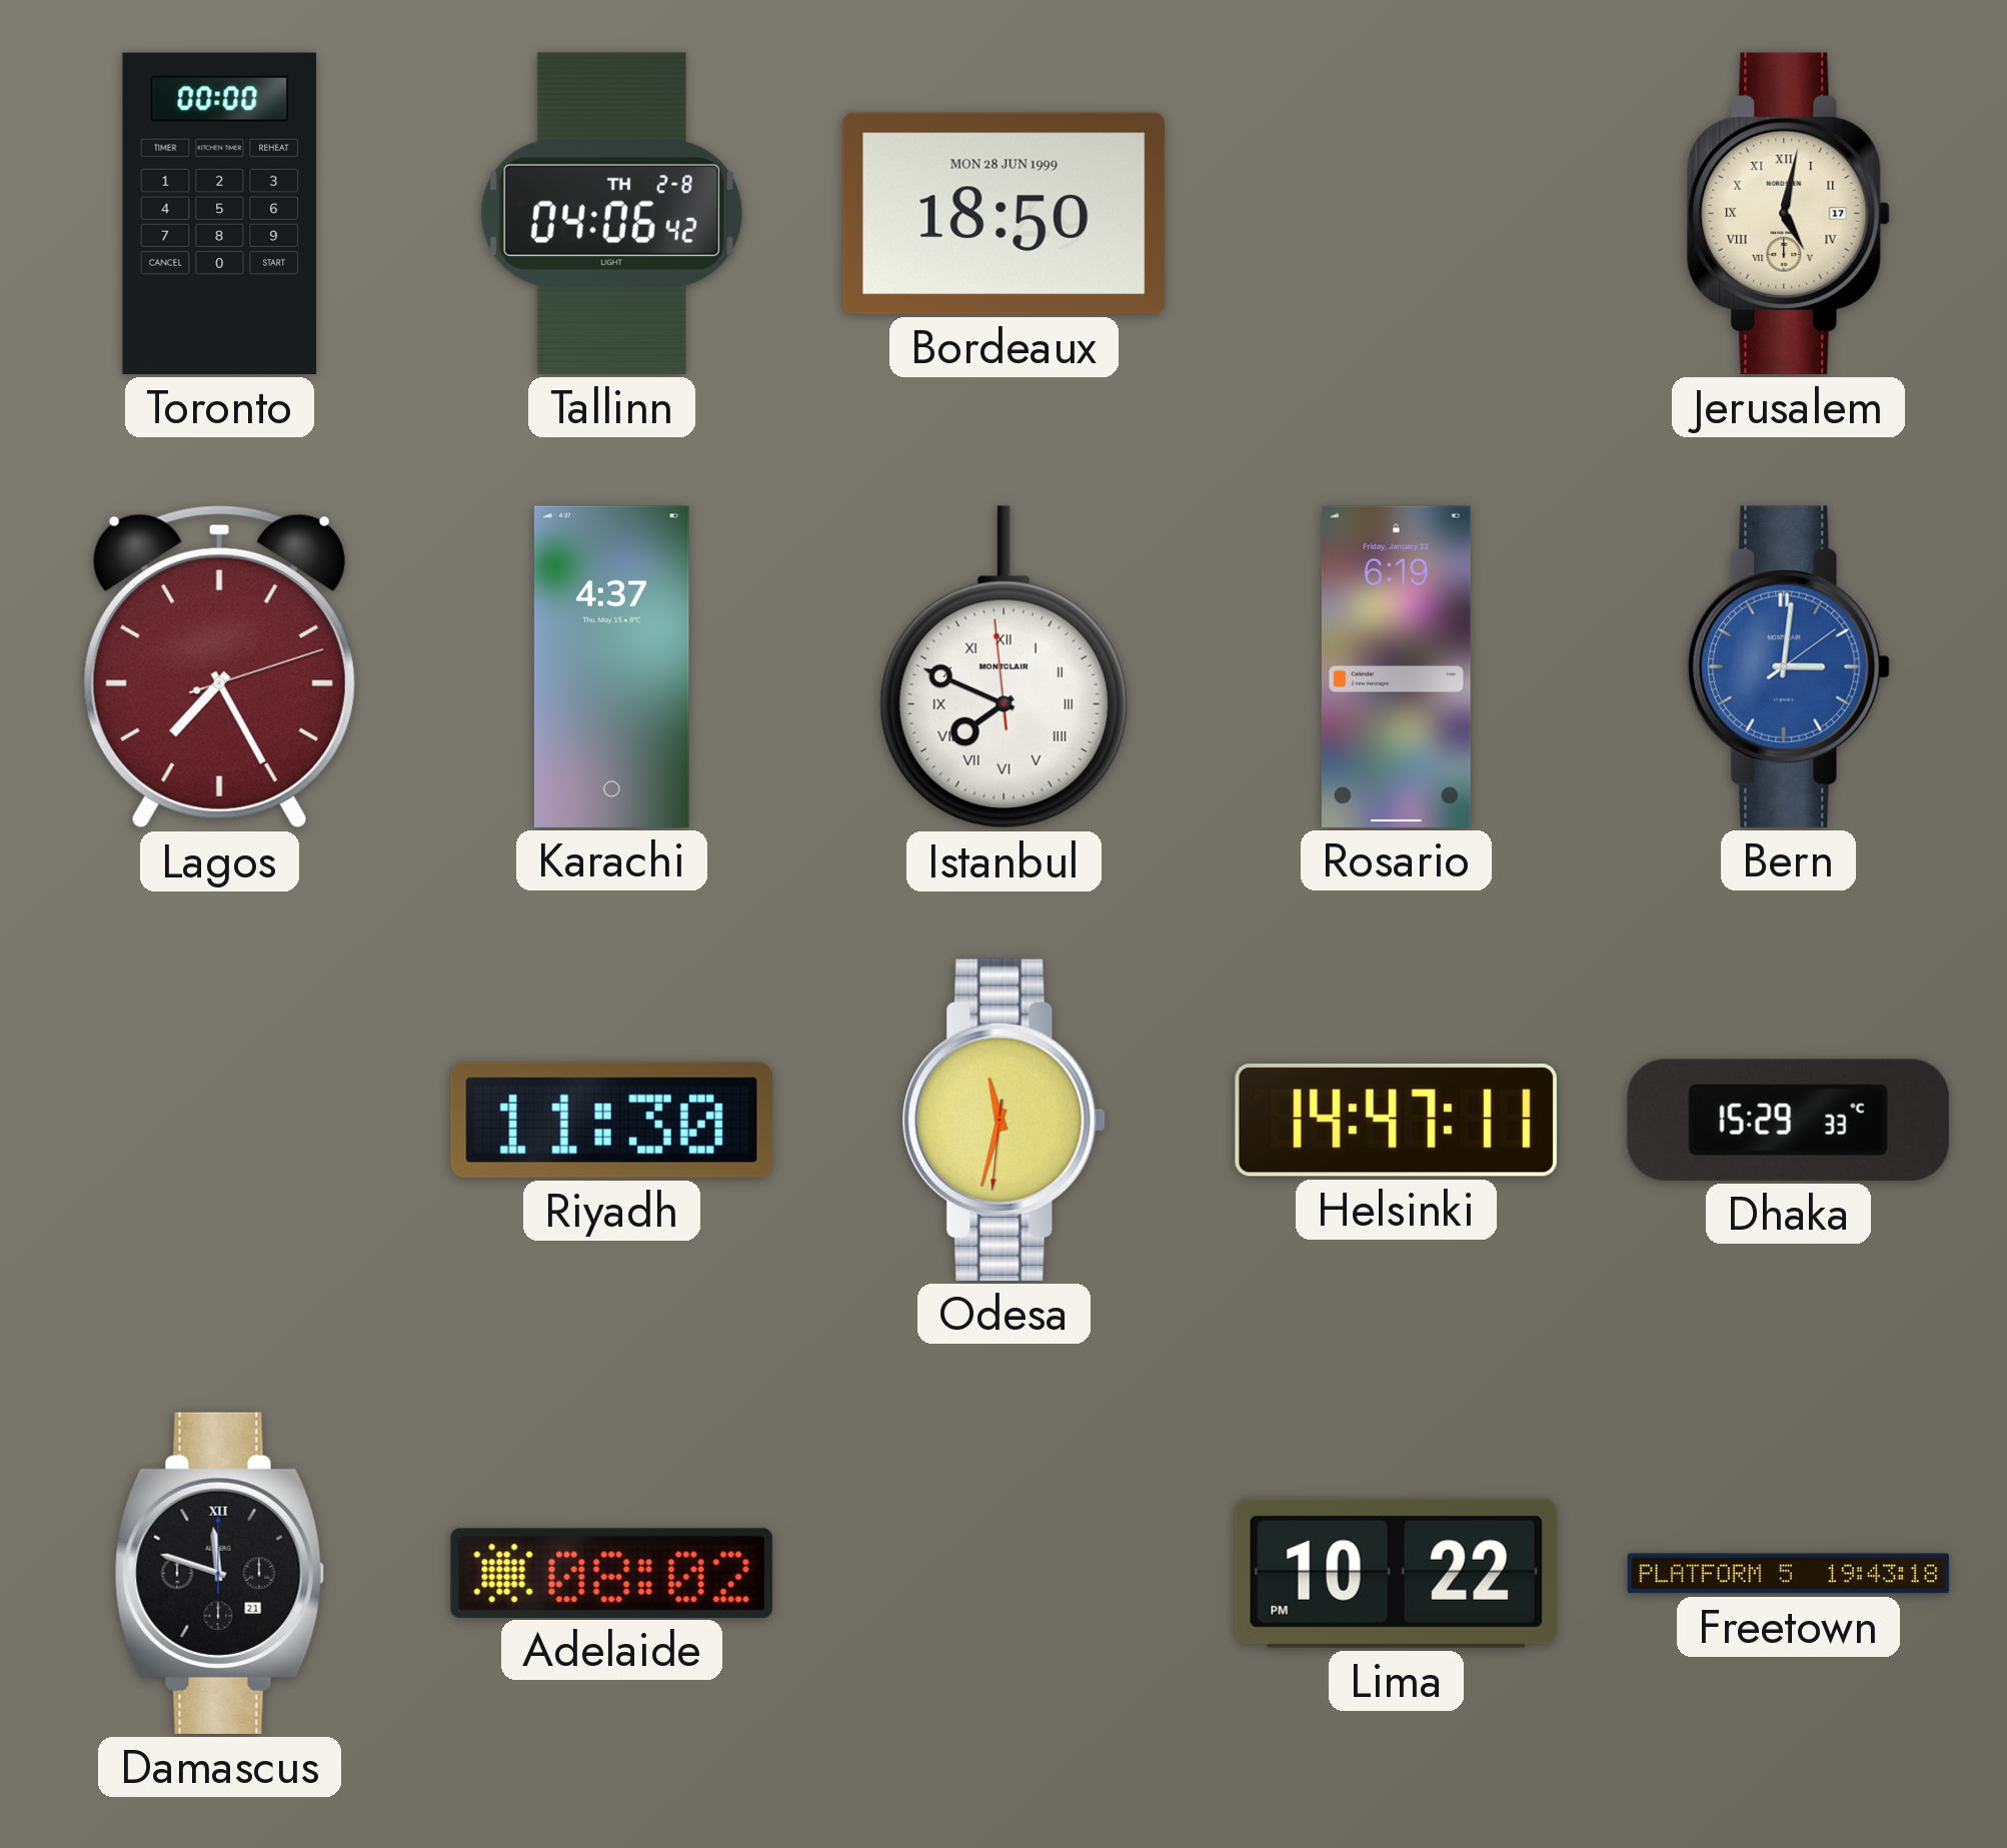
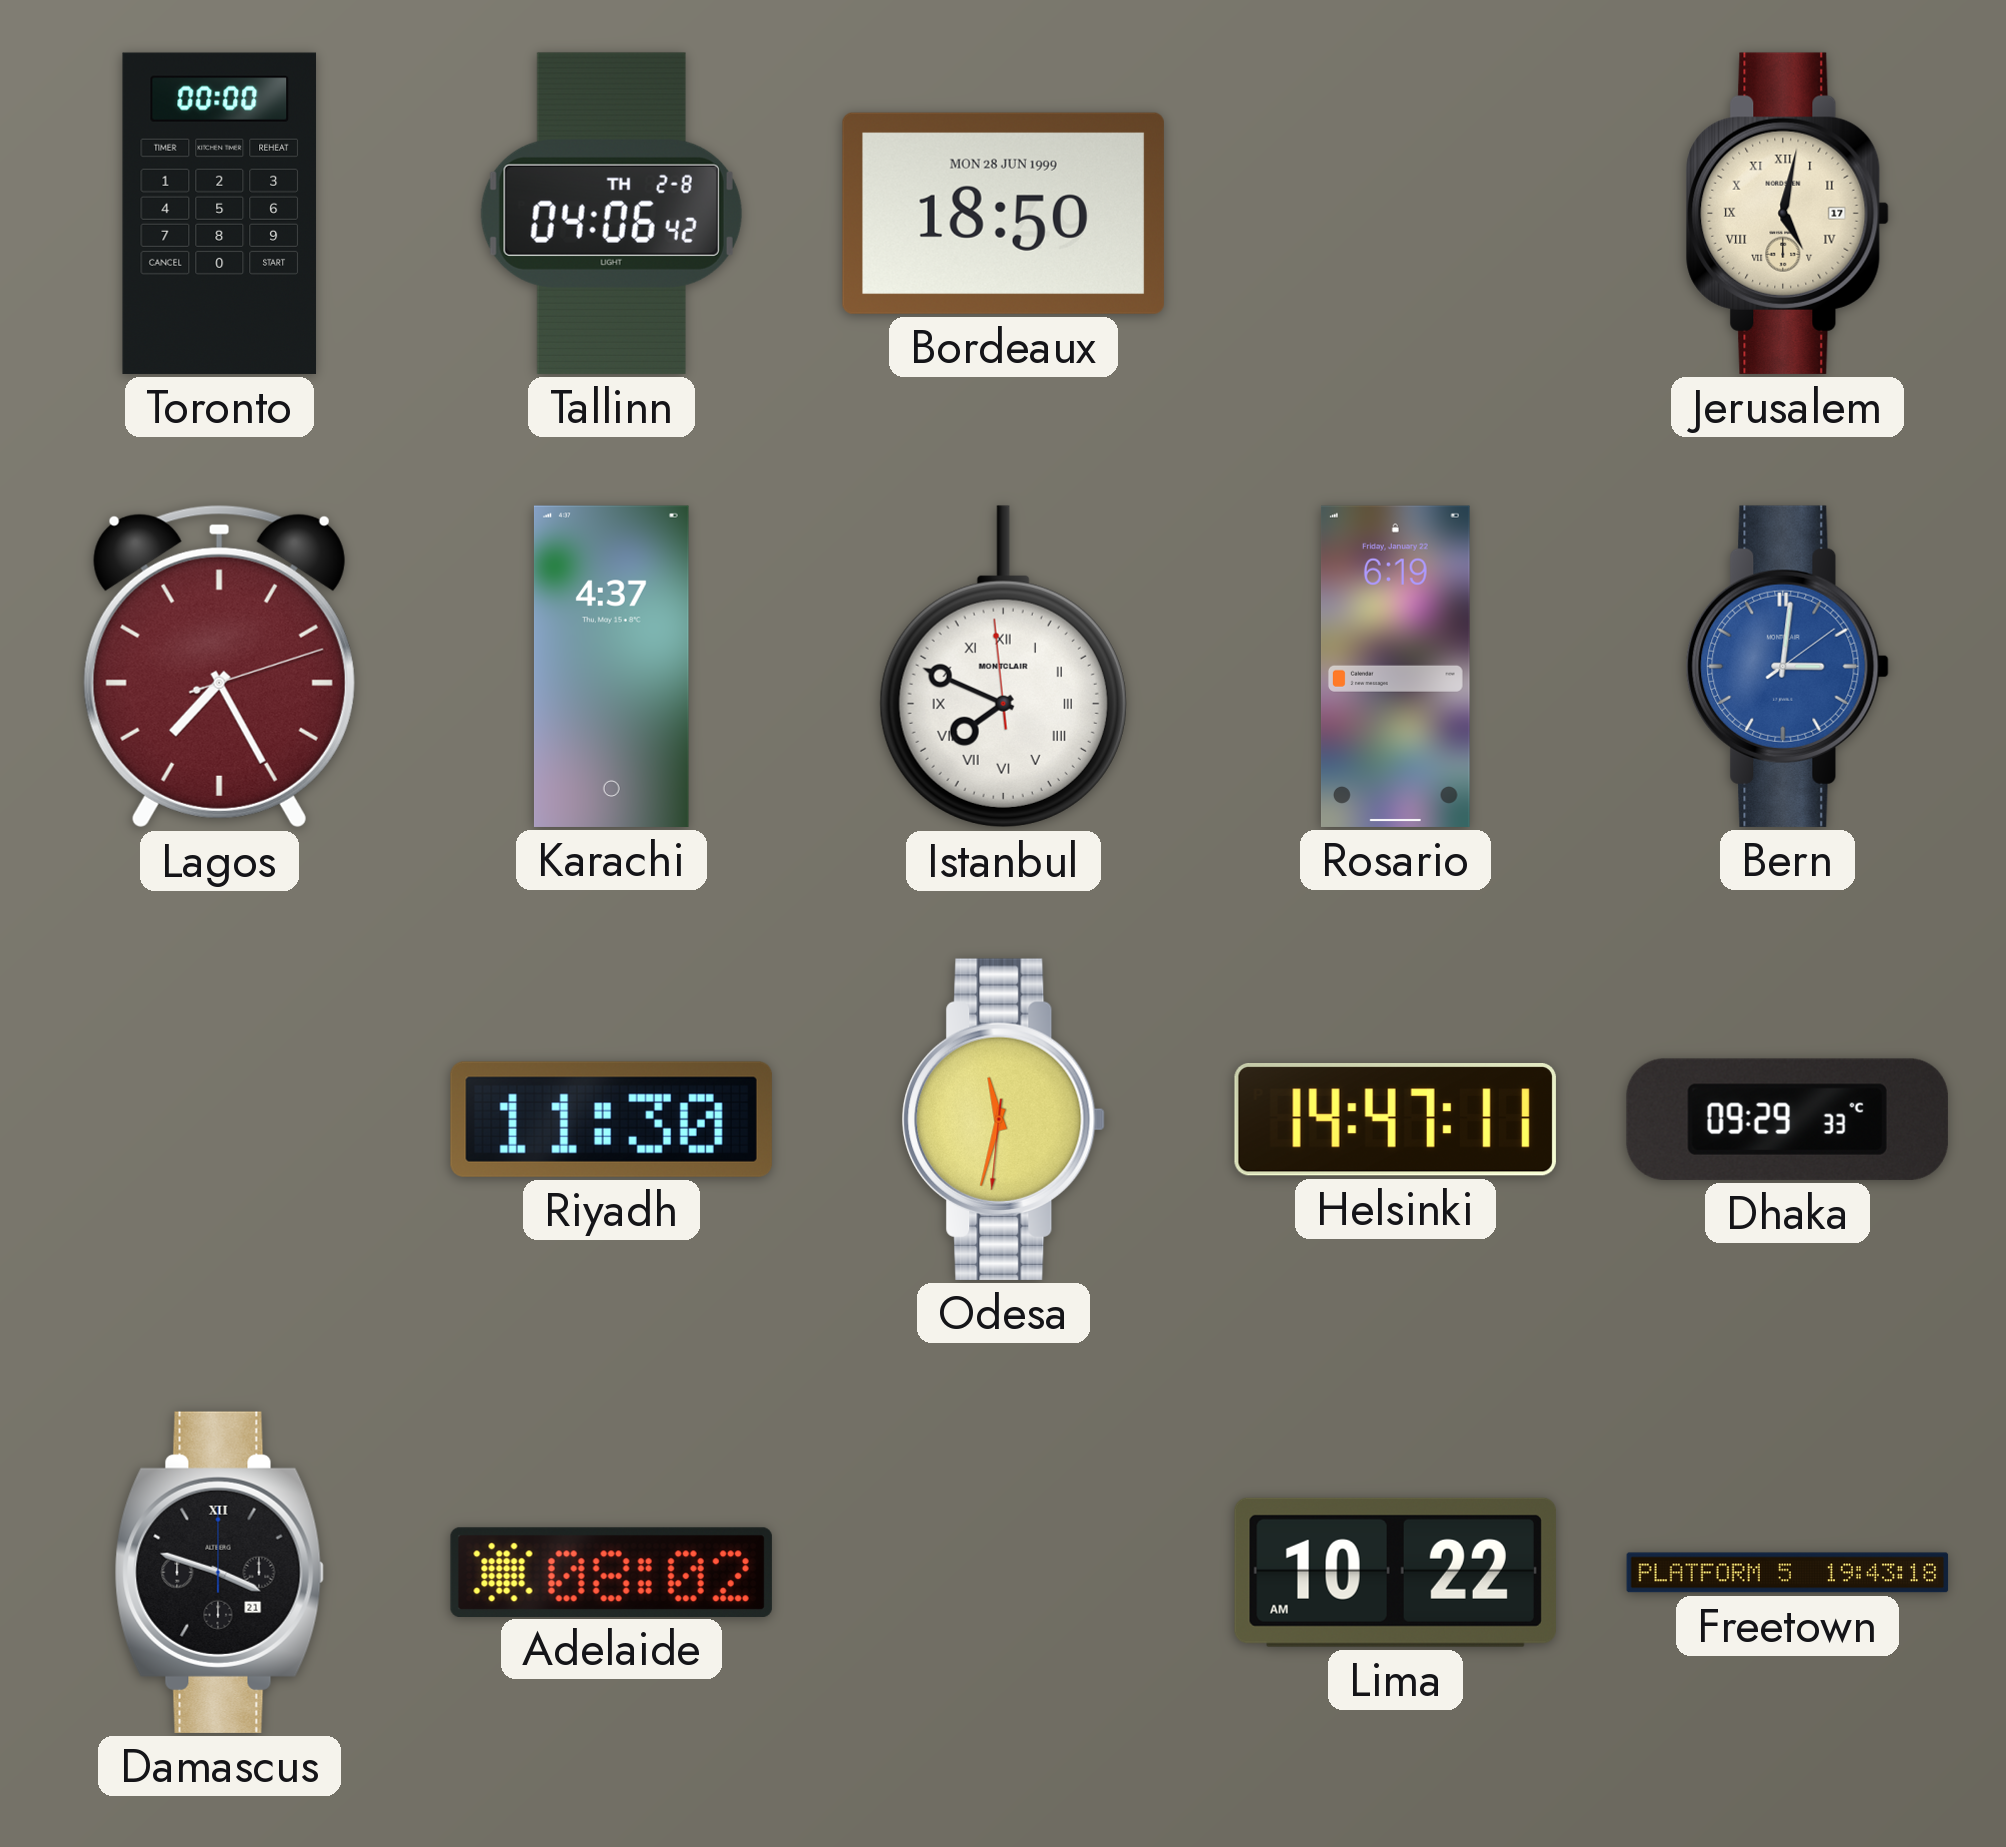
Dhaka: 15:29 -> 09:29 (1787, 1119)
Damascus: 11:48 -> 3:48 (219, 1572)
Lima: 10:22 PM -> 10:22 AM (1395, 1572)
